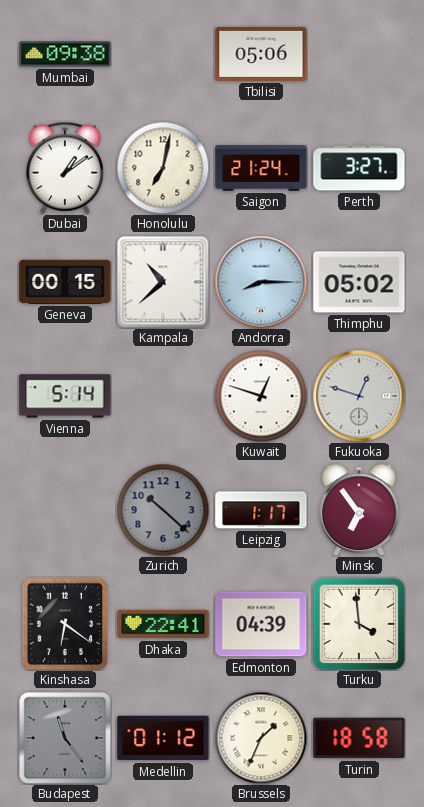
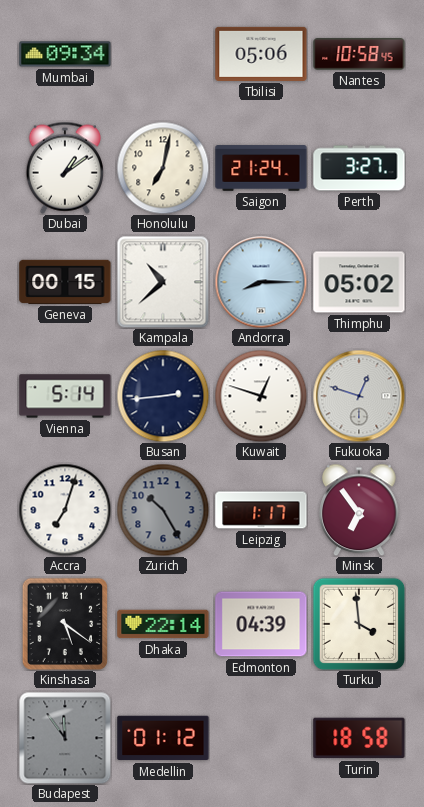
Mumbai: 09:38 -> 09:34 (65, 54)
Nantes: none -> 10:58 (359, 54)
Busan: none -> 2:44 (163, 396)
Accra: none -> 7:03 (65, 510)
Zurich: 10:22 -> 10:25 (163, 510)
Kinshasa: 6:21 -> 5:21 (65, 624)
Dhaka: 22:41 -> 22:14 (163, 624)
Budapest: 11:24 -> 11:54 (65, 738)
Brussels: 1:34 -> none (261, 738)
